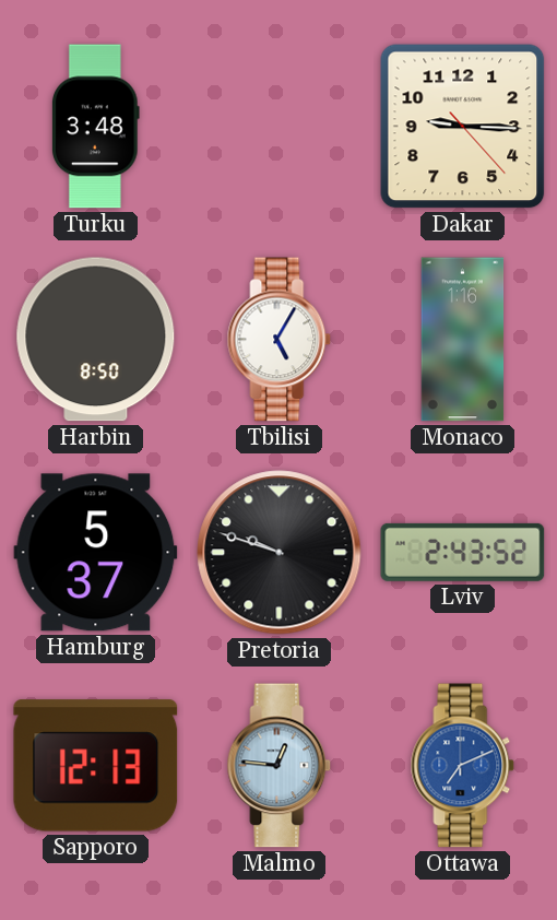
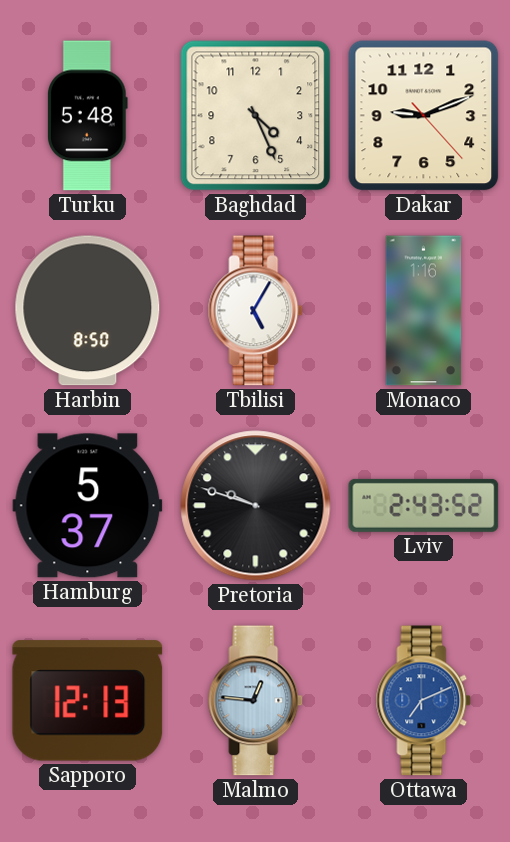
Turku: 3:48 -> 5:48 (88, 116)
Baghdad: none -> 4:26 (256, 116)
Dakar: 9:15 -> 9:11 (424, 116)
